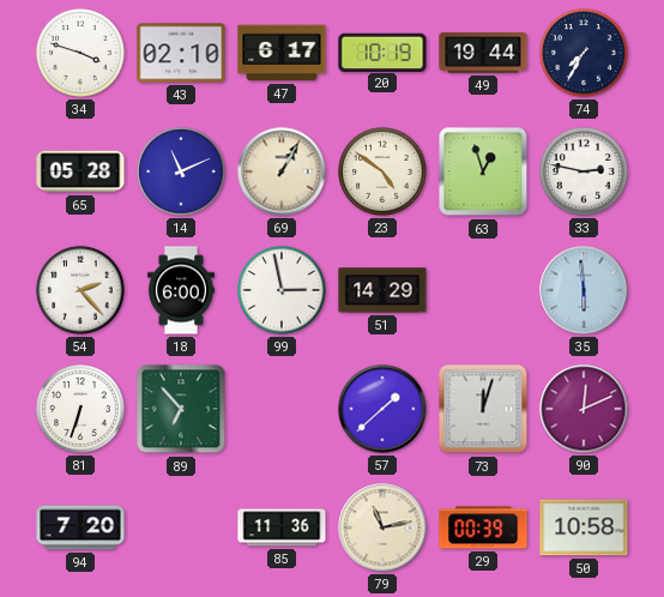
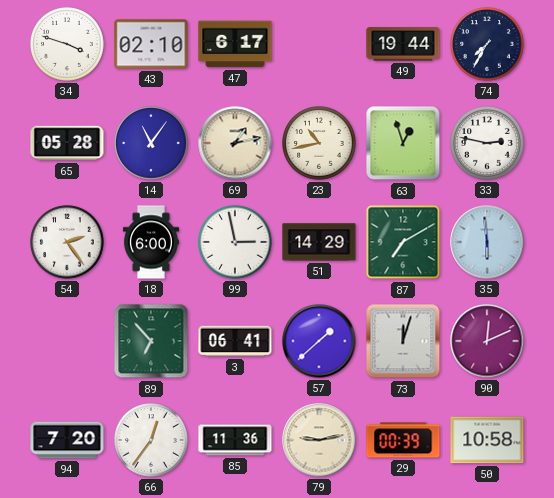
20: 10:19 -> none (382, 52)
14: 11:11 -> 11:06 (151, 143)
69: 1:05 -> 1:13 (235, 143)
23: 4:51 -> 10:43 (319, 143)
54: 2:23 -> 2:24 (67, 242)
87: none -> 7:10 (403, 242)
81: 6:33 -> none (80, 409)
3: none -> 06:41 (235, 341)
66: none -> 12:36 (151, 440)
79: 11:13 -> 9:13 (319, 440)
